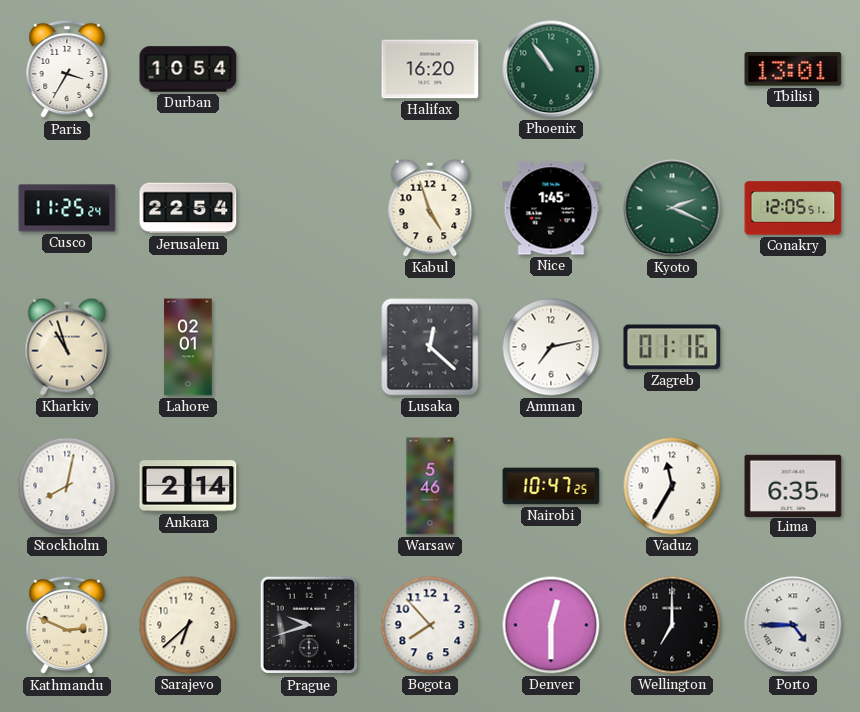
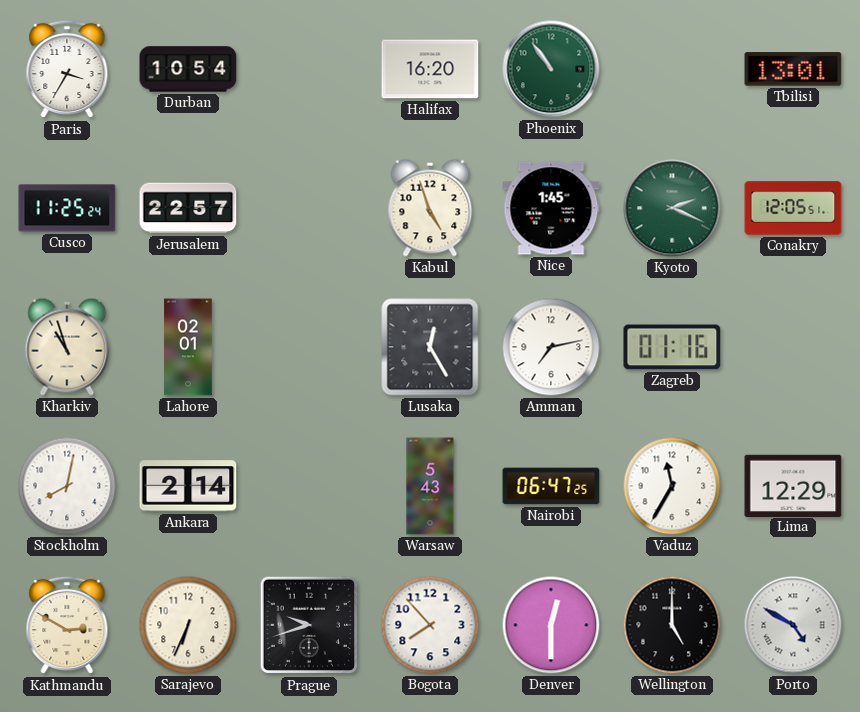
Jerusalem: 22:54 -> 22:57 (188, 208)
Lusaka: 12:22 -> 12:25 (430, 347)
Warsaw: 5:46 -> 5:43 (430, 486)
Nairobi: 10:47 -> 06:47 (551, 486)
Lima: 6:35 -> 12:29 (793, 485)
Kathmandu: 2:49 -> 2:50 (67, 625)
Sarajevo: 6:38 -> 6:34 (188, 625)
Wellington: 7:00 -> 5:00 (672, 625)
Porto: 4:45 -> 4:50 (793, 625)
